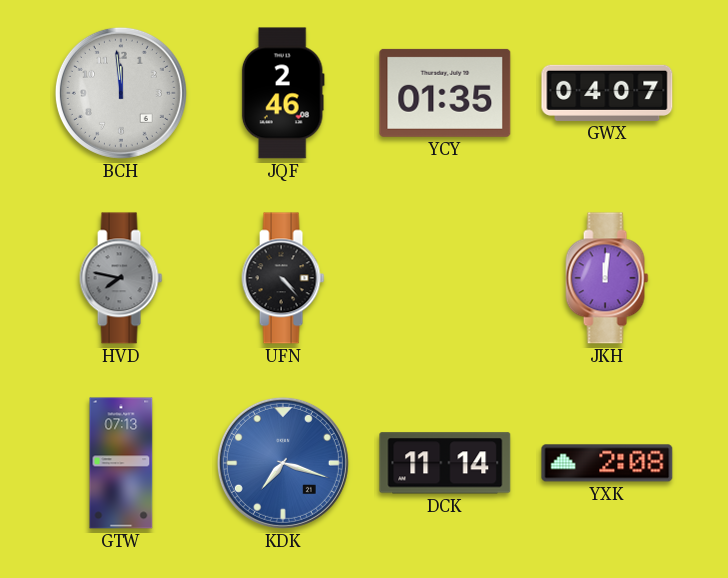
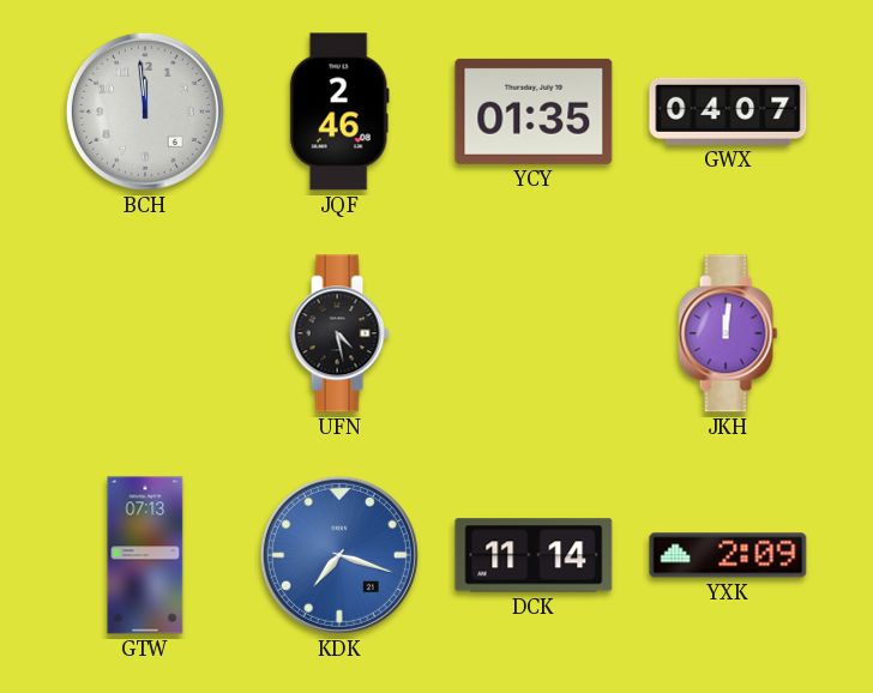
HVD: 7:47 -> none (121, 278)
UFN: 4:23 -> 4:28 (339, 333)
YXK: 2:08 -> 2:09 (728, 555)
